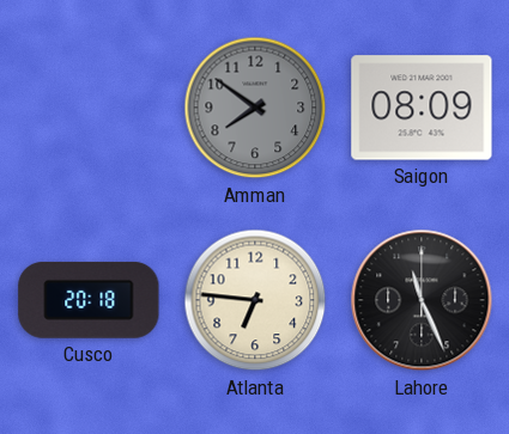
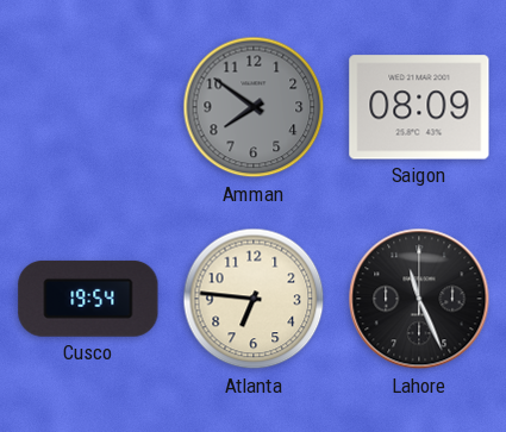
Cusco: 20:18 -> 19:54 (88, 299)
